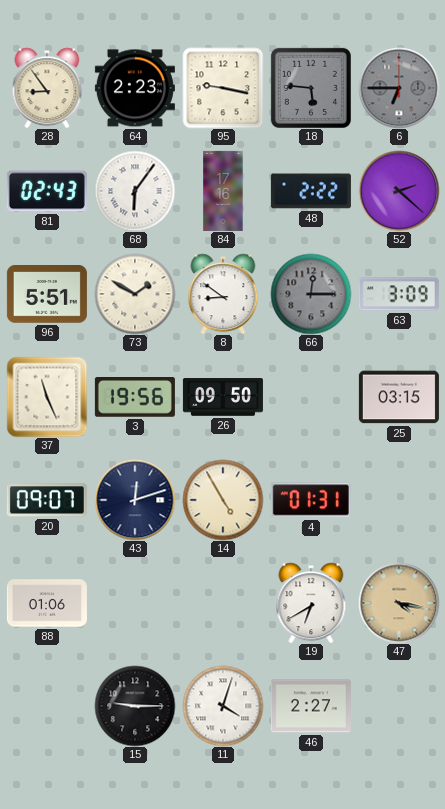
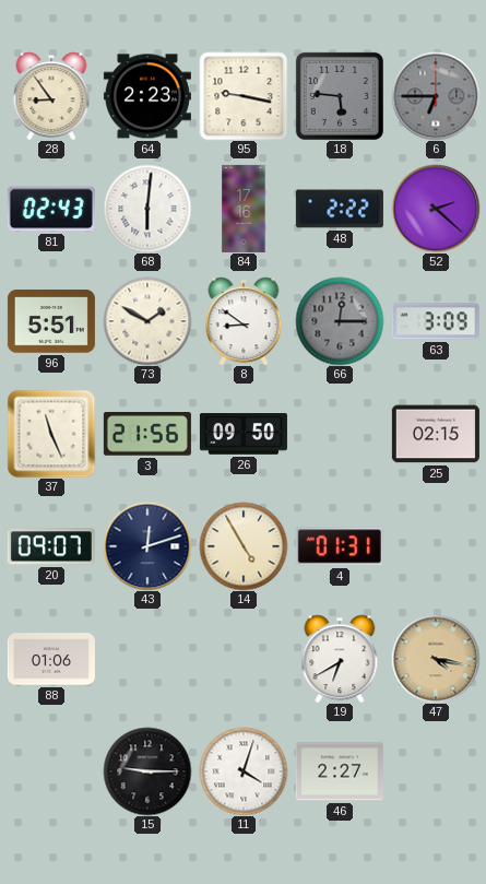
68: 6:06 -> 6:01 (147, 209)
3: 19:56 -> 21:56 (147, 435)
25: 03:15 -> 02:15 (436, 434)
